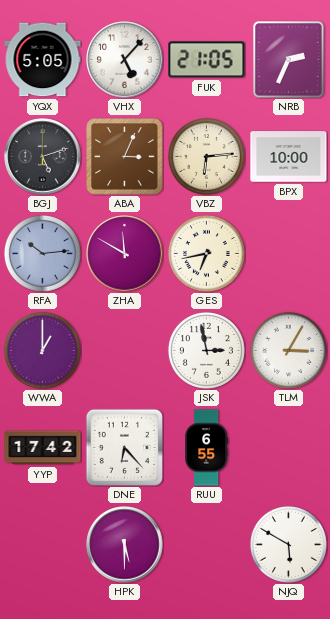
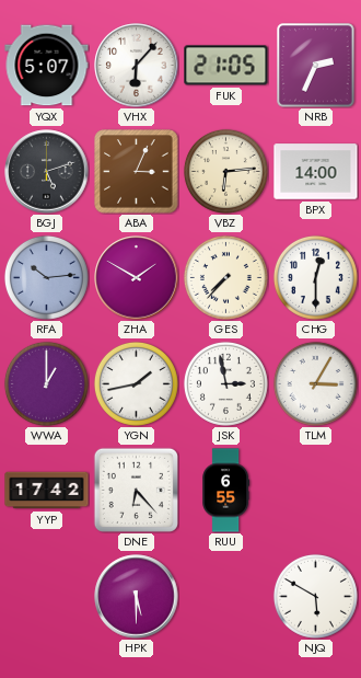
YQX: 5:05 -> 5:07 (47, 66)
VHX: 5:07 -> 6:07 (137, 66)
BPX: 10:00 -> 14:00 (316, 172)
ZHA: 11:50 -> 1:50 (137, 278)
GES: 6:43 -> 7:37 (225, 277)
CHG: none -> 12:30 (315, 277)
YGN: none -> 1:43 (136, 383)
